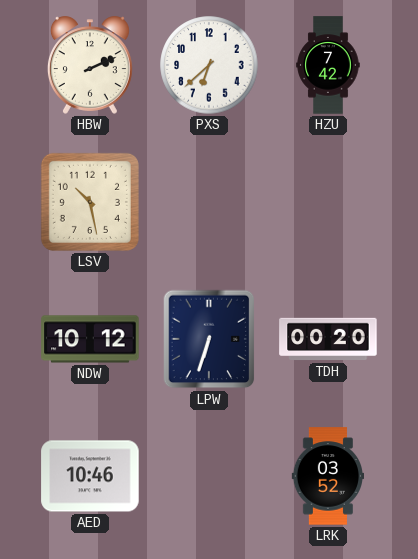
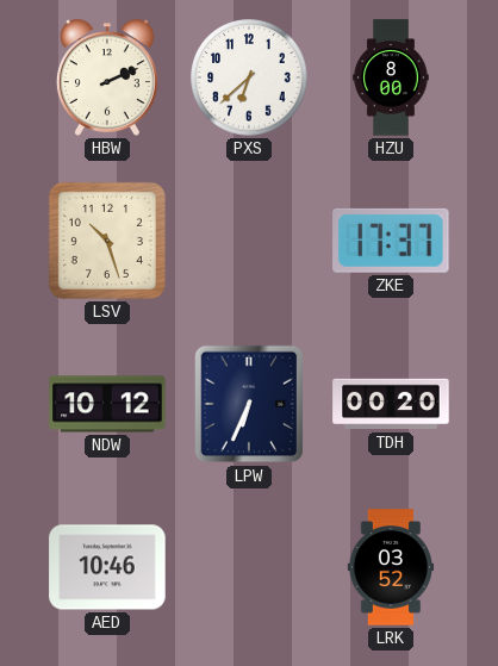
HZU: 7:42 -> 8:00 (391, 77)
LSV: 10:28 -> 10:27 (107, 241)
ZKE: none -> 17:37 (391, 241)
LPW: 6:33 -> 6:34 (249, 404)
